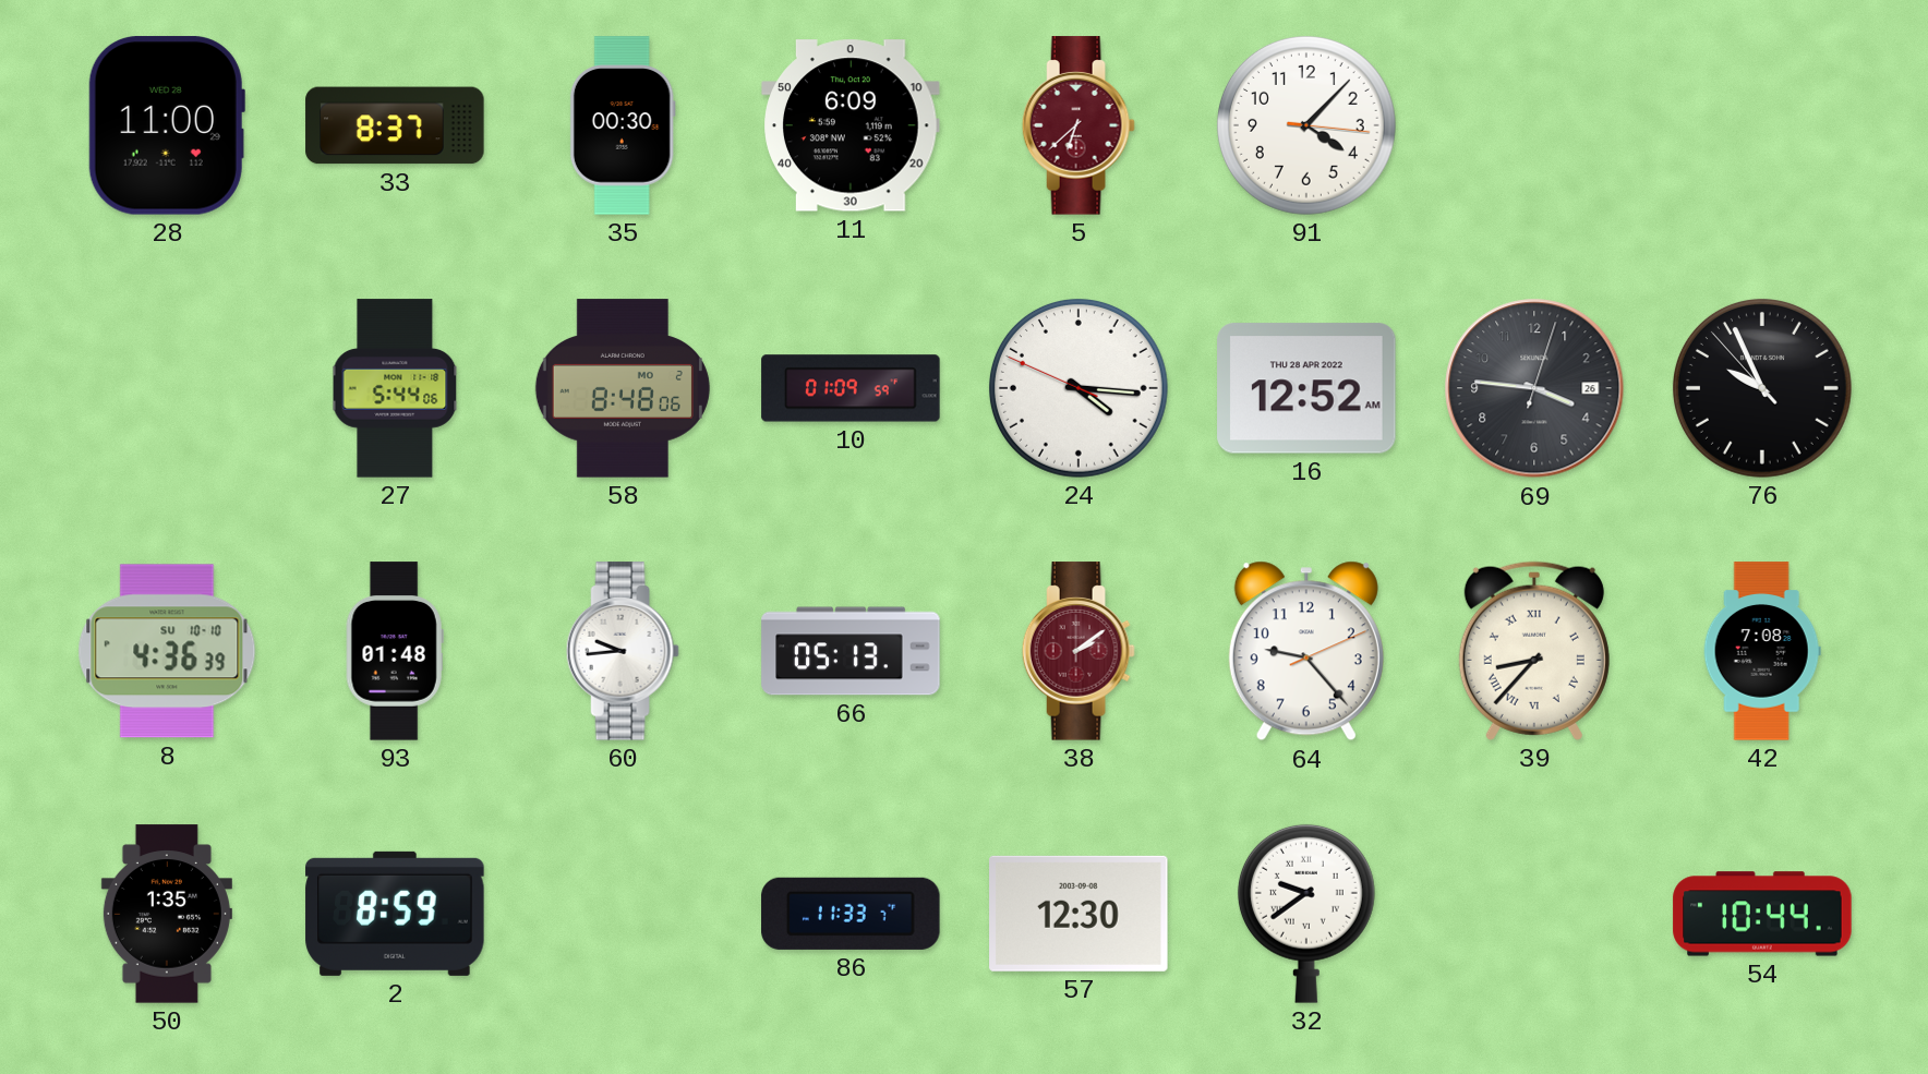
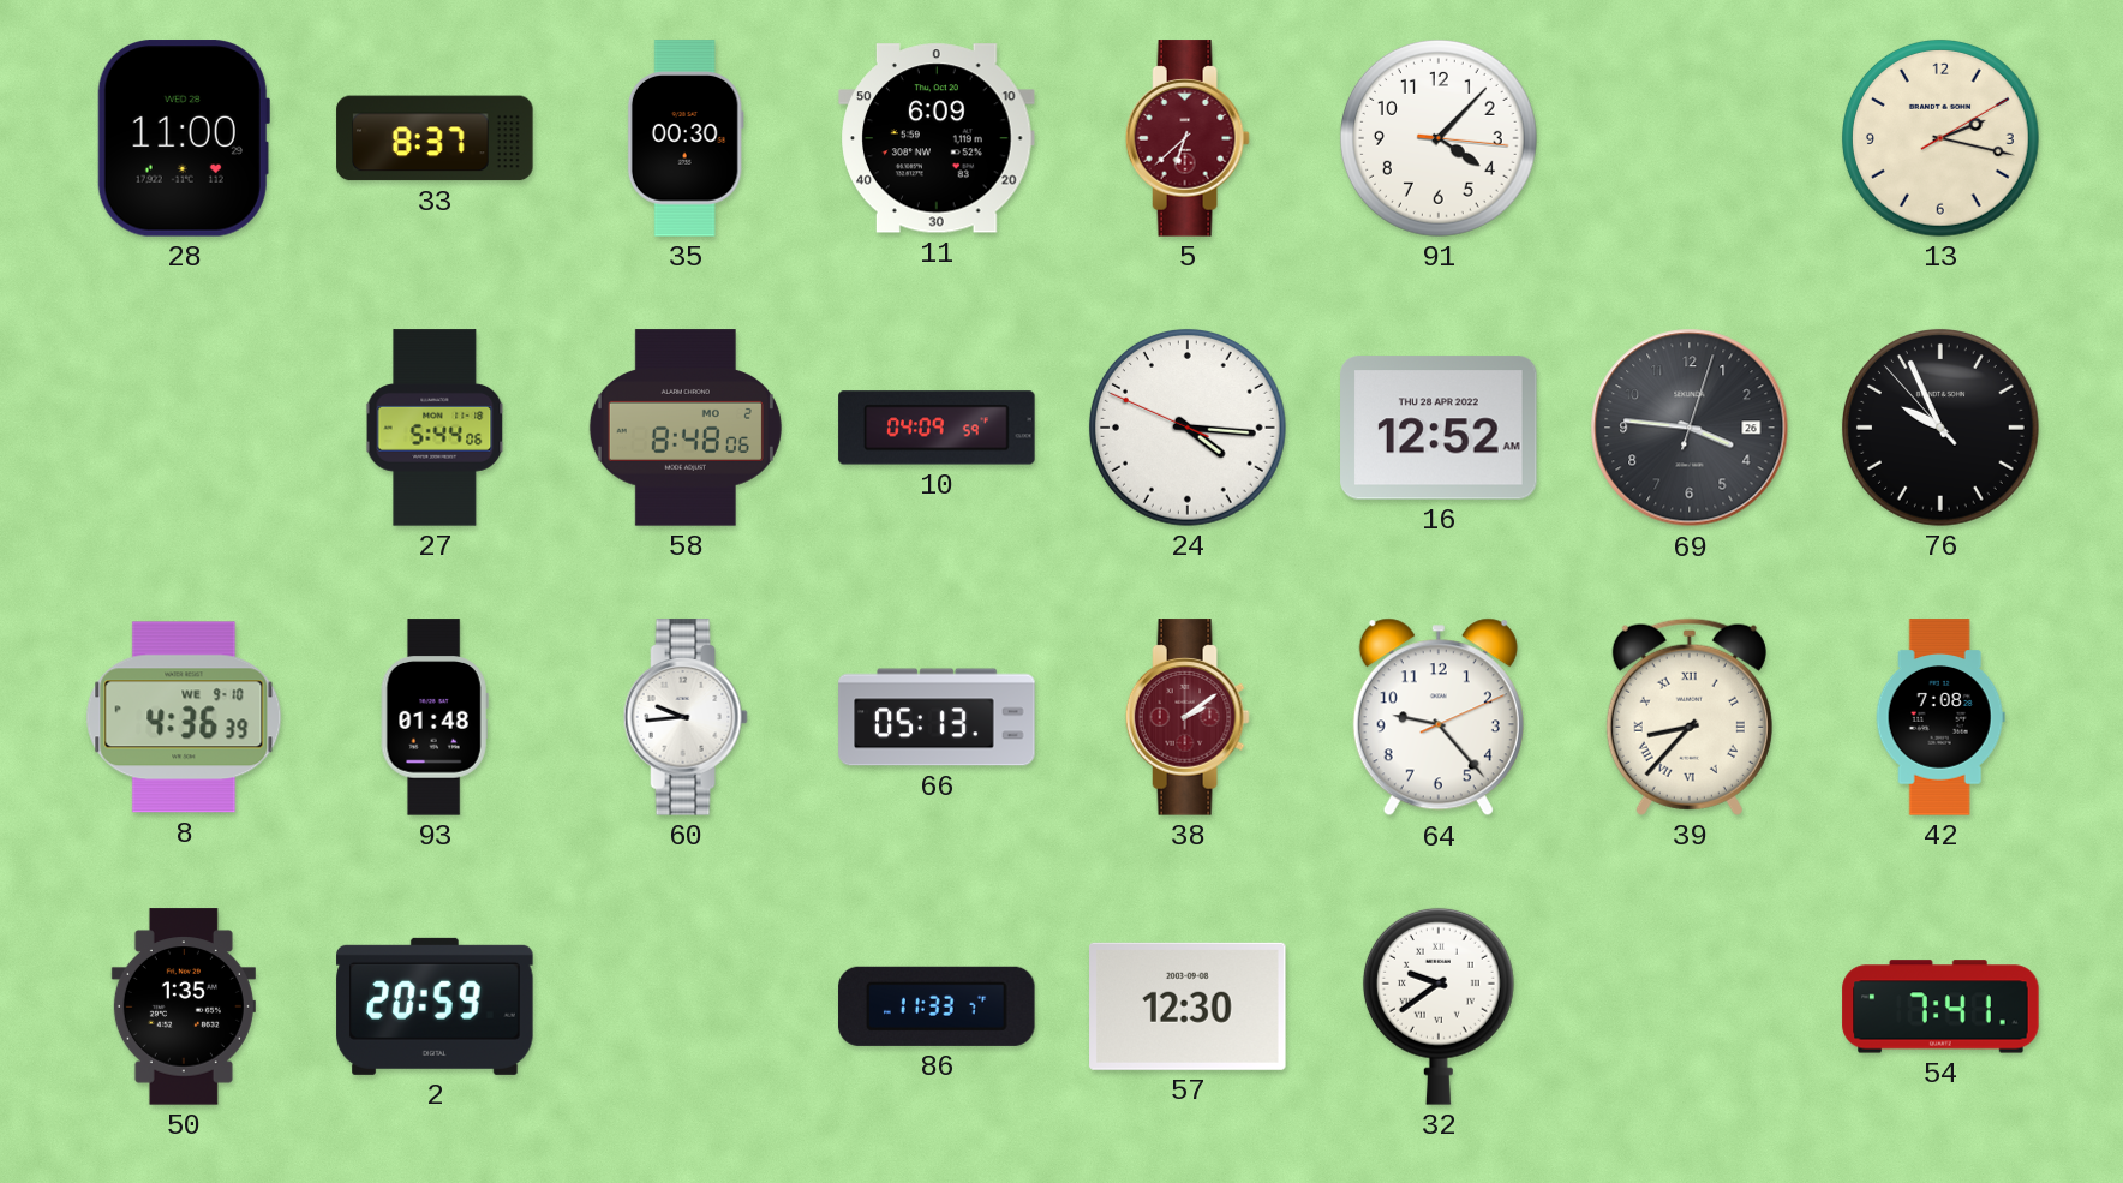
13: none -> 2:17 (1940, 138)
10: 01:09 -> 04:09 (937, 428)
8 date: SU 10-10 -> WE 9-10 (184, 717)
2: 8:59 -> 20:59 (435, 1006)
54: 10:44 -> 7:41 (1940, 1006)
